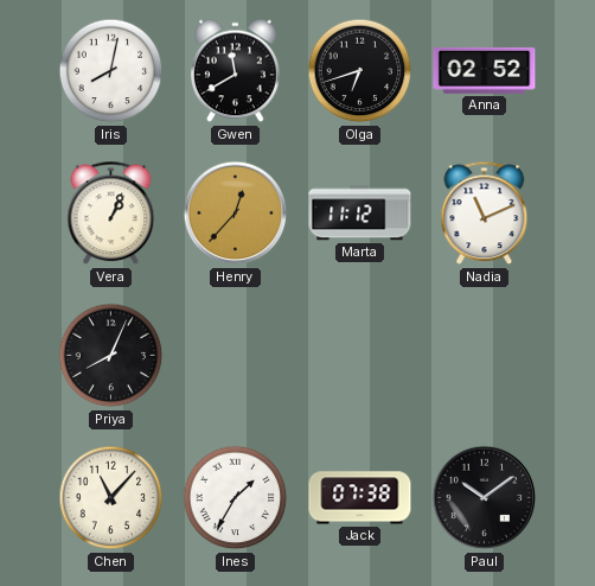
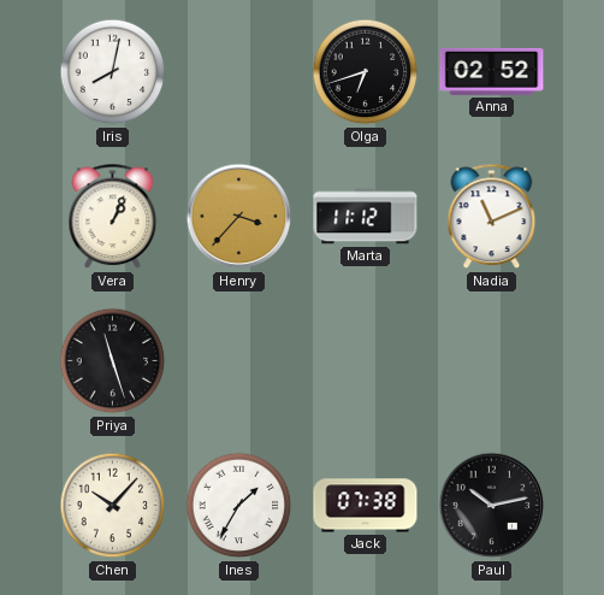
Gwen: 11:40 -> none (236, 71)
Henry: 12:37 -> 3:37 (239, 217)
Priya: 8:04 -> 11:27 (113, 361)
Chen: 11:07 -> 10:07 (113, 506)
Paul: 10:09 -> 10:13 (492, 506)
